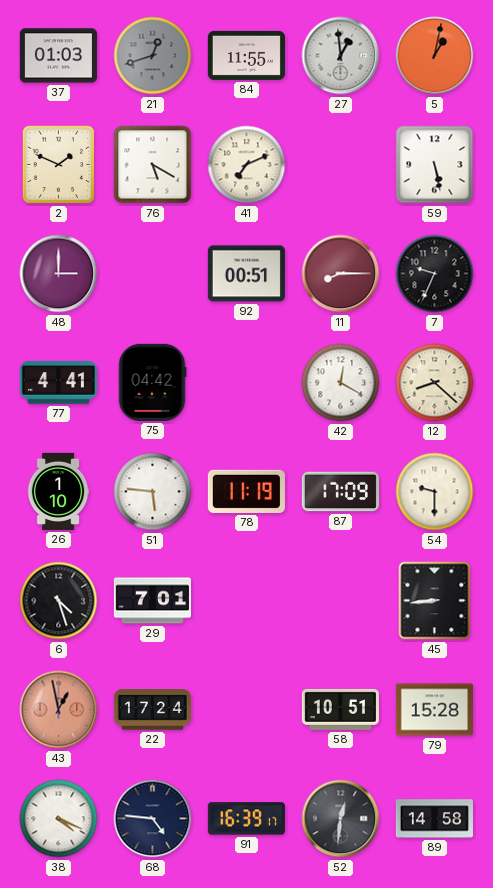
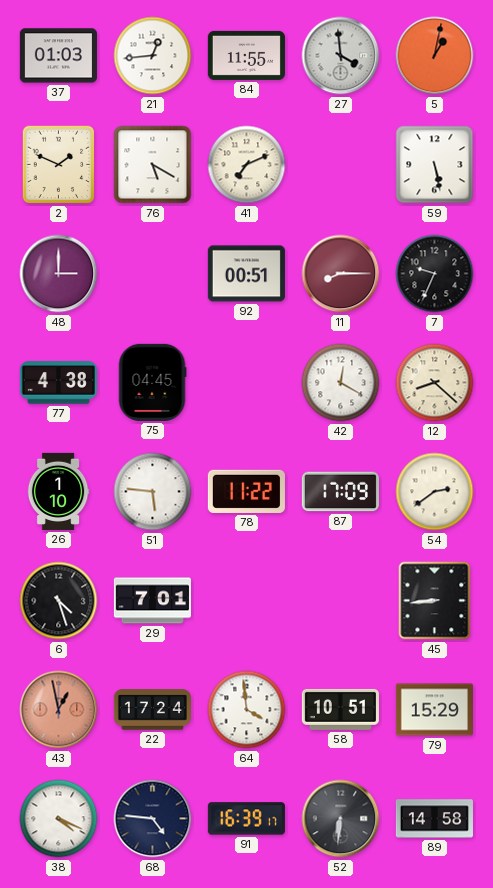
21: 12:42 -> 12:44 (153, 56)
21 dial: grey -> white (153, 56)
27: 12:59 -> 3:59 (341, 56)
77: 4:41 -> 4:38 (58, 383)
75: 04:42 -> 04:45 (152, 382)
78: 11:19 -> 11:22 (246, 491)
54: 9:30 -> 2:39 (435, 492)
64: none -> 3:59 (247, 710)
79: 15:28 -> 15:29 (434, 710)
52: 12:31 -> 6:31 (341, 819)
